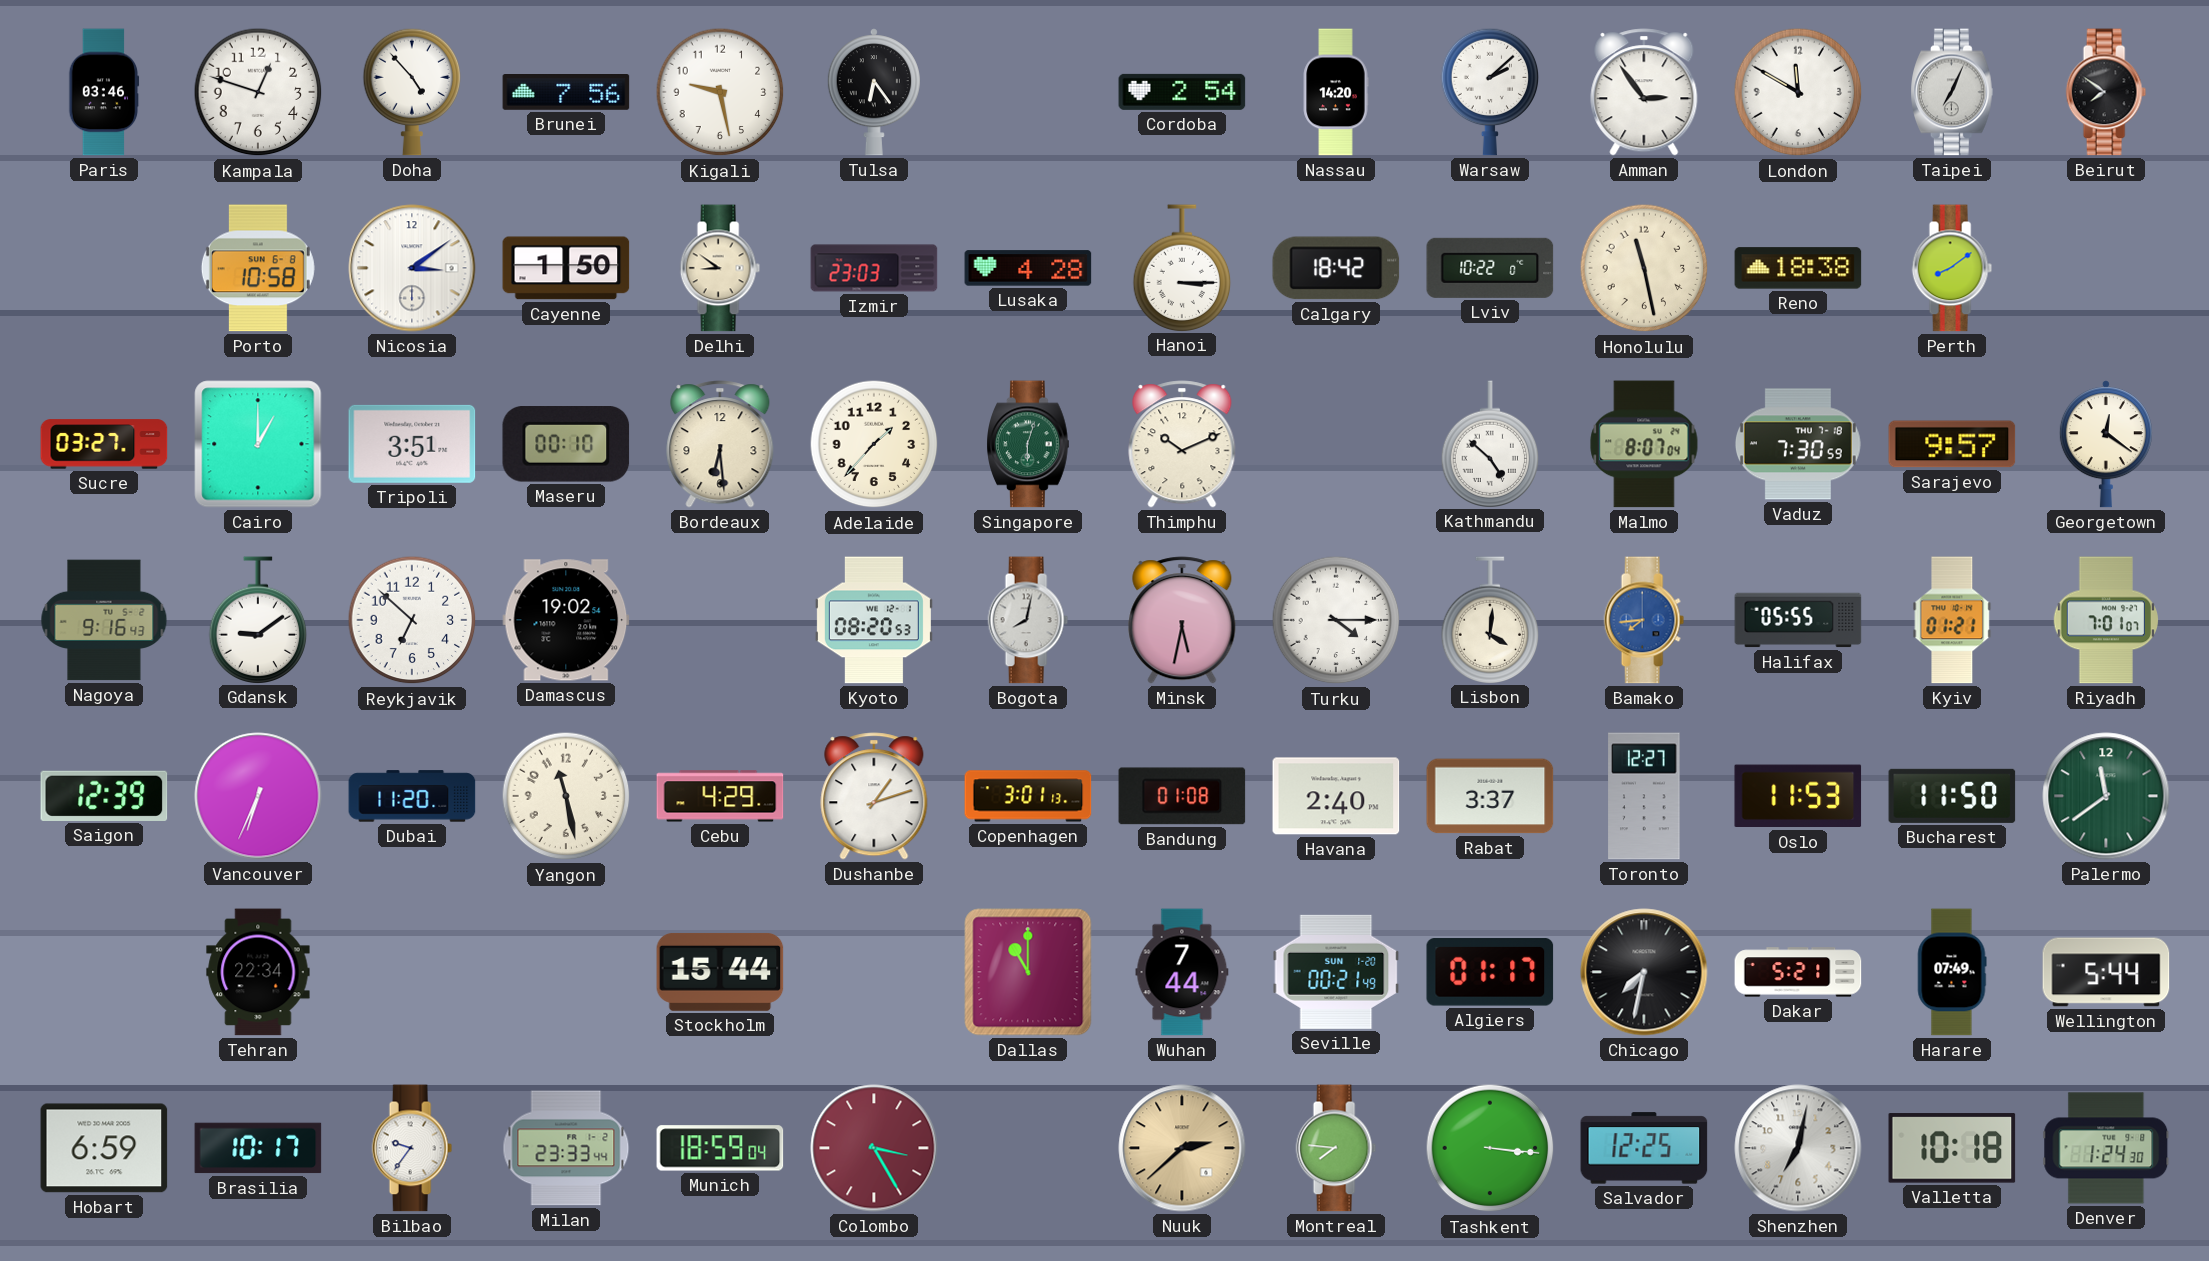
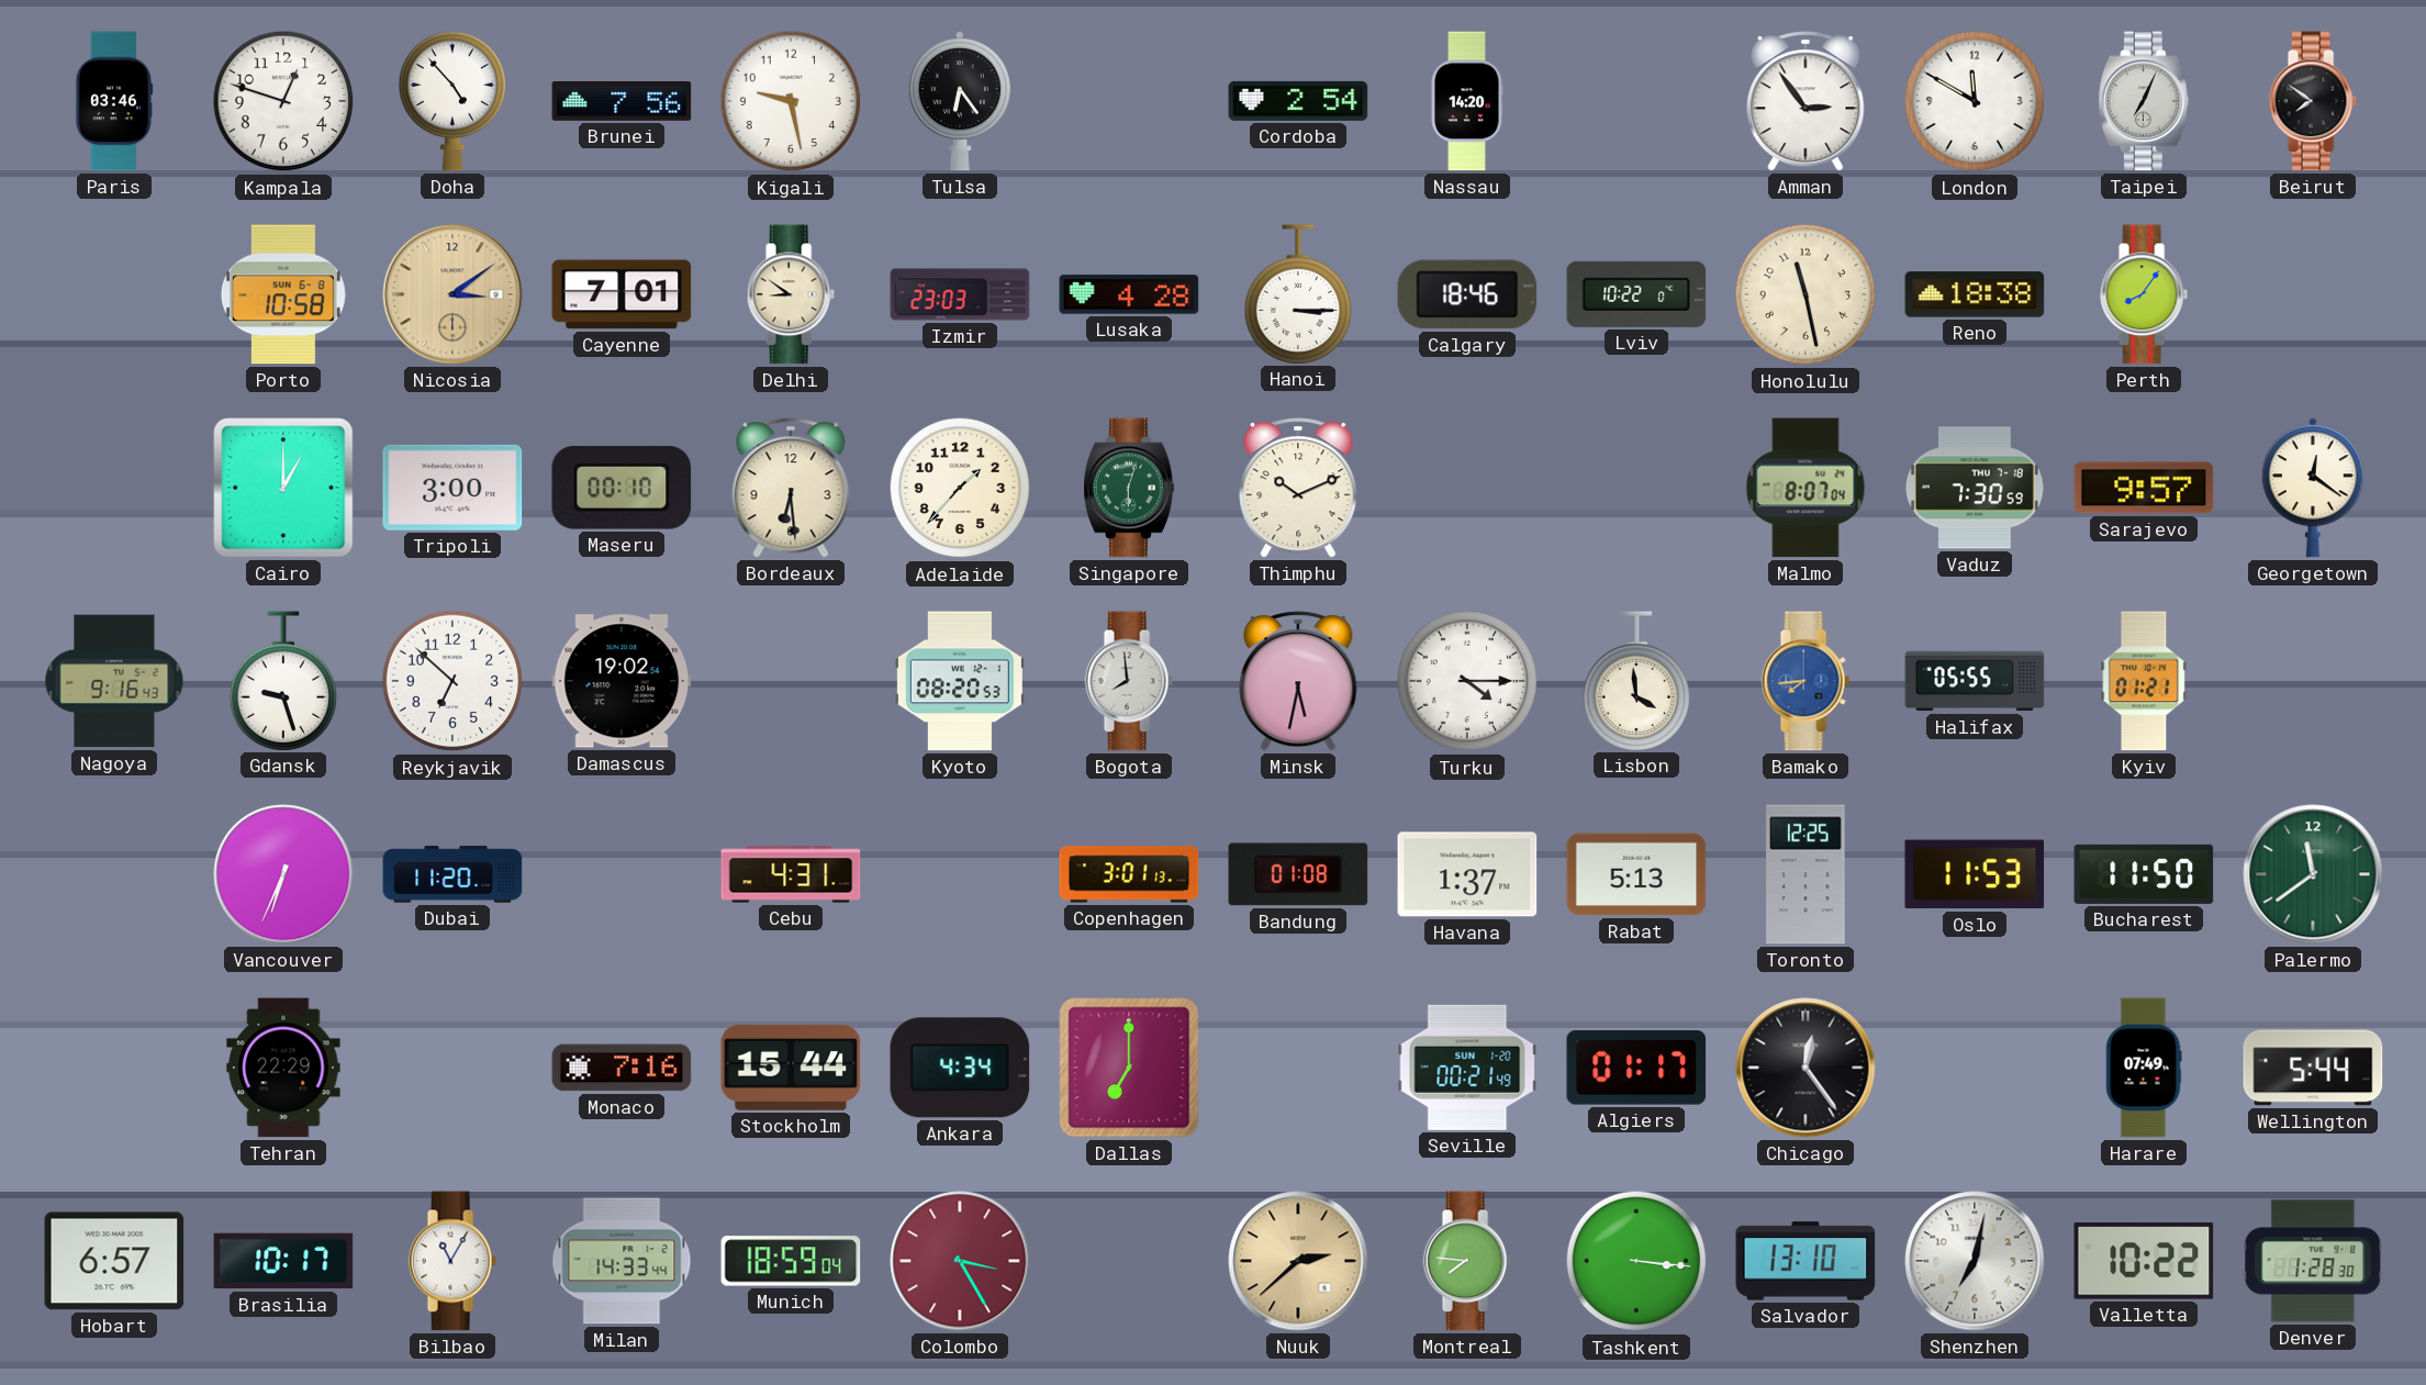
Warsaw: 2:08 -> none (1490, 92)
Nicosia dial: white -> champagne (452, 294)
Cayenne: 1:50 -> 7:01 (622, 294)
Calgary: 18:42 -> 18:46 (1467, 294)
Perth: 8:09 -> 8:06 (2144, 294)
Sucre: 03:27 -> none (104, 444)
Tripoli: 3:51 -> 3:00 (452, 488)
Kathmandu: 4:52 -> none (1490, 444)
Gdansk: 9:09 -> 9:27 (283, 681)
Bogota: 8:02 -> 7:59 (1129, 681)
Lisbon: 4:01 -> 3:59 (1636, 681)
Riyadh: 7:01 -> none (2105, 620)
Saigon: 12:39 -> none (104, 796)
Yangon: 11:28 -> none (566, 796)
Cebu: 4:29 -> 4:31 (791, 874)
Dushanbe: 1:12 -> none (874, 796)
Havana: 2:40 -> 1:37 (1467, 874)
Rabat: 3:37 -> 5:13 (1636, 874)
Toronto: 12:27 -> 12:25 (1805, 874)
Tehran: 22:34 -> 22:29 (283, 1068)
Monaco: none -> 7:16 (622, 1068)
Ankara: none -> 4:34 (960, 1068)
Dallas: 11:00 -> 7:00 (1129, 1068)
Wuhan: 7:44 -> none (1182, 972)
Chicago: 7:32 -> 12:24 (1805, 1068)
Dakar: 5:21 -> none (1798, 972)
Hobart: 6:59 -> 6:57 (114, 1261)
Bilbao: 9:36 -> 11:05 (452, 1261)
Milan: 23:33 -> 14:33 (622, 1261)
Salvador: 12:25 -> 13:10 (1805, 1261)
Valletta: 10:18 -> 10:22 (2144, 1261)
Denver: 1:24 -> 1:28 (2313, 1261)
